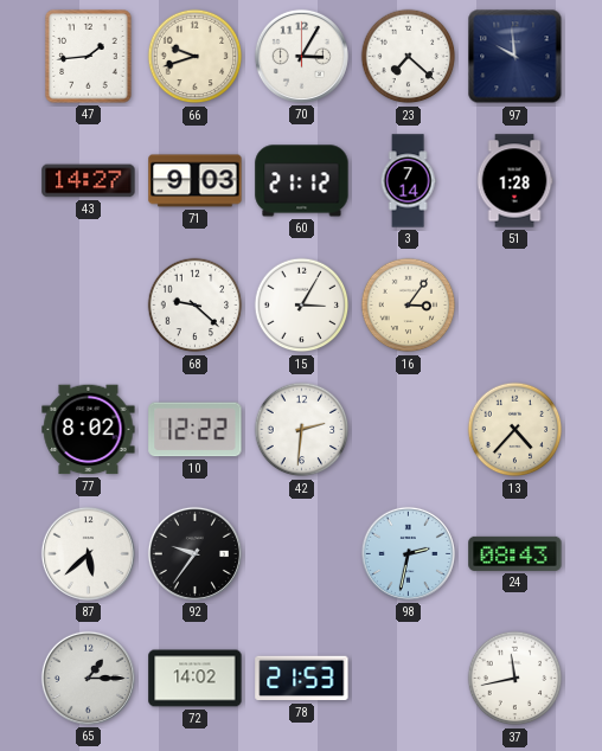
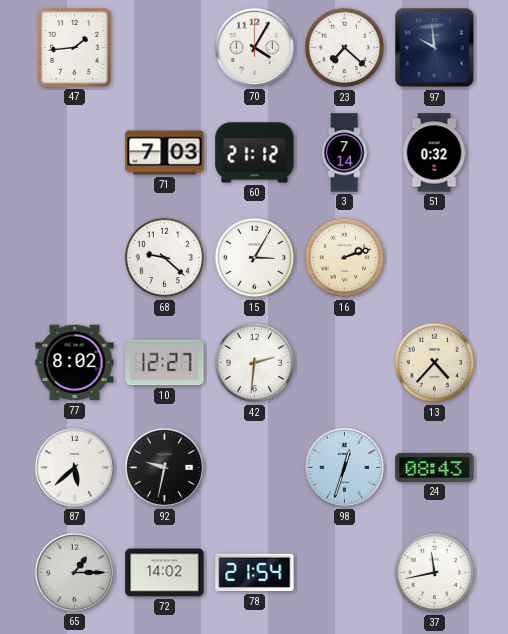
66: 9:42 -> none (196, 57)
70: 3:05 -> 4:05 (254, 47)
43: 14:27 -> none (89, 181)
71: 9:03 -> 7:03 (165, 153)
51: 1:28 -> 0:32 (434, 153)
16: 3:06 -> 2:12 (345, 258)
10: 12:22 -> 12:27 (165, 363)
92: 9:36 -> 9:32 (164, 467)
98: 2:32 -> 12:33 (344, 467)
78: 21:53 -> 21:54 (255, 573)
